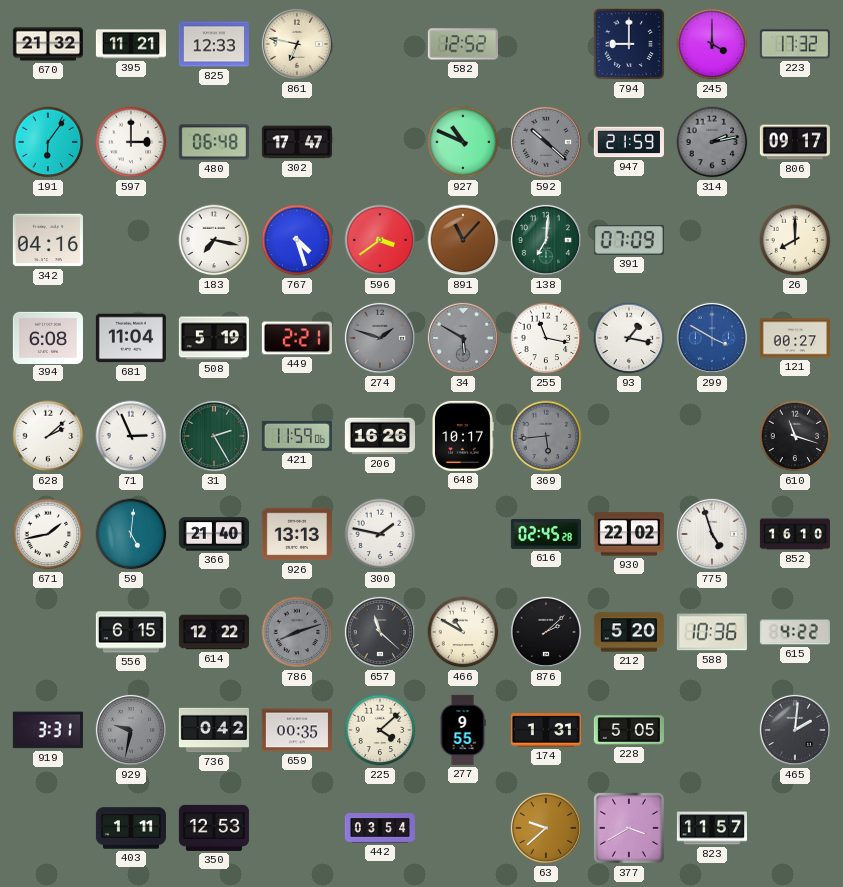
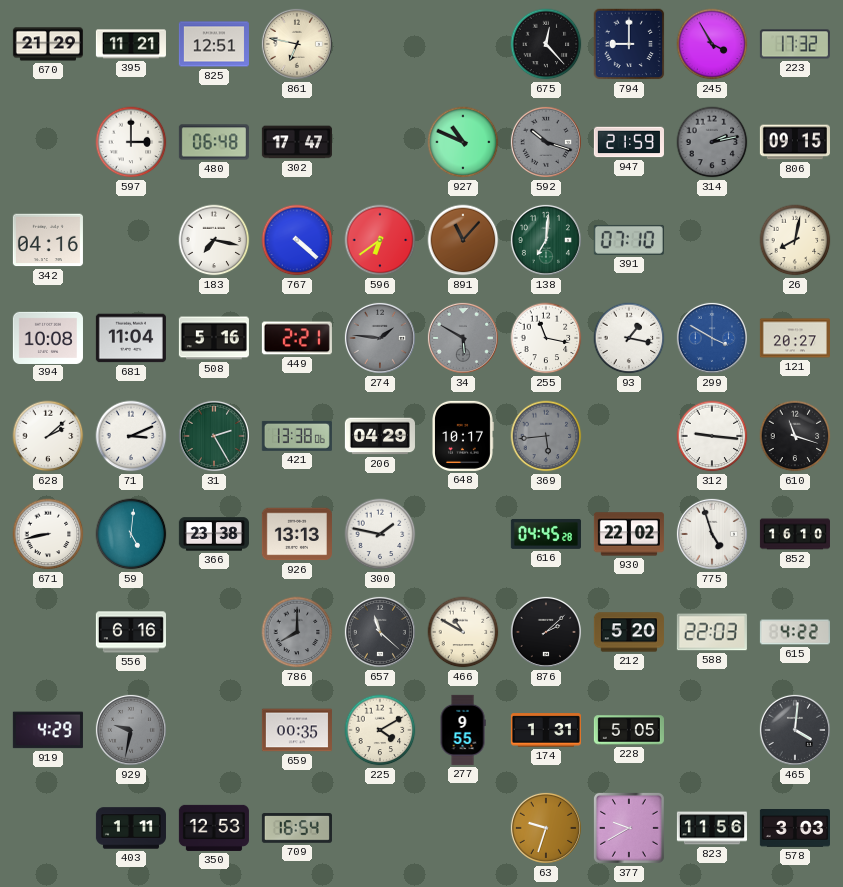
670: 21:32 -> 21:29 (48, 44)
825: 12:33 -> 12:51 (214, 44)
582: 12:52 -> none (463, 44)
675: none -> 12:23 (546, 44)
245: 4:00 -> 3:55 (712, 44)
191: 6:06 -> none (48, 142)
592: 10:22 -> 10:18 (546, 142)
806: 09:17 -> 09:15 (795, 142)
767: 4:27 -> 4:22 (297, 240)
596: 3:39 -> 6:39 (380, 240)
391: 07:09 -> 07:10 (629, 240)
26: 8:00 -> 8:02 (795, 240)
394: 6:08 -> 10:08 (48, 337)
508: 5:19 -> 5:16 (214, 338)
274: 1:48 -> 1:46 (380, 338)
121: 00:27 -> 20:27 (795, 338)
71: 2:56 -> 3:11 (131, 436)
421: 11:59 -> 13:38 (297, 436)
206: 16:26 -> 04:29 (380, 436)
312: none -> 9:16 (712, 436)
671: 1:43 -> 8:43 (48, 534)
366: 21:40 -> 23:38 (214, 534)
616: 02:45 -> 04:45 (546, 534)
556: 6:15 -> 6:16 (131, 632)
614: 12:22 -> none (214, 632)
786: 8:12 -> 8:00 (297, 632)
588: 10:36 -> 22:03 (712, 632)
919: 3:31 -> 4:29 (48, 730)
736: 0:42 -> none (214, 730)
225: 4:08 -> 4:10 (380, 730)
465: 2:01 -> 4:01 (795, 730)
709: none -> 16:54 (297, 828)
442: 03:54 -> none (379, 828)
63: 9:38 -> 9:33 (546, 828)
377: 3:40 -> 9:40 (629, 828)
823: 11:57 -> 11:56 (712, 828)
578: none -> 3:03 (795, 829)
